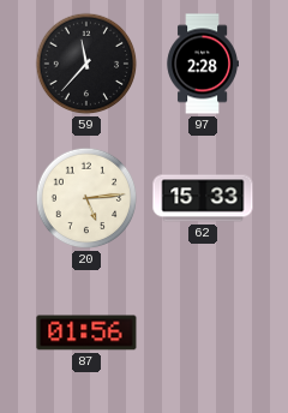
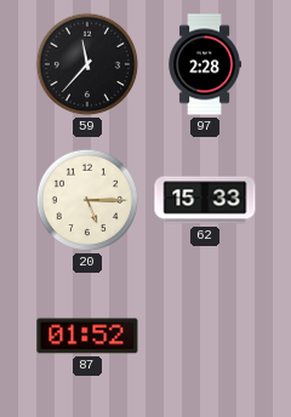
20: 5:14 -> 5:15 (87, 200)
87: 01:56 -> 01:52 (87, 336)
